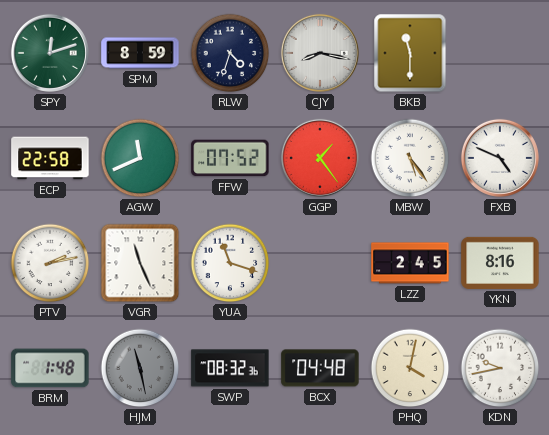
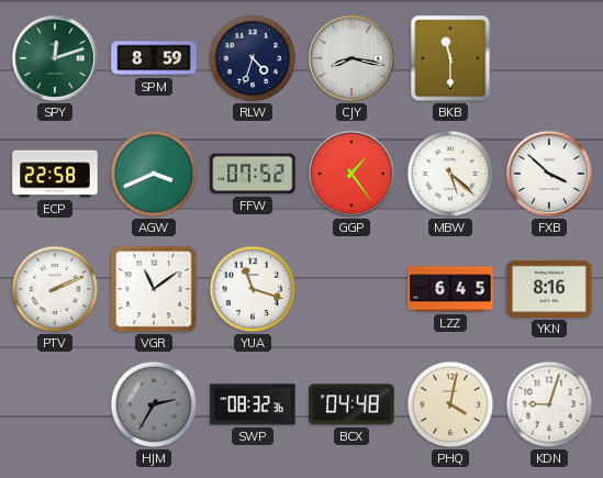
AGW: 11:41 -> 3:41 (154, 174)
MBW: 5:24 -> 5:22 (450, 174)
FXB: 4:49 -> 3:52 (549, 174)
PTV: 2:13 -> 2:11 (55, 289)
VGR: 11:26 -> 11:09 (154, 289)
LZZ: 2:45 -> 6:45 (450, 289)
BRM: 1:48 -> none (50, 368)
HJM: 11:28 -> 2:35 (154, 404)
KDN: 9:43 -> 9:03 (549, 404)
